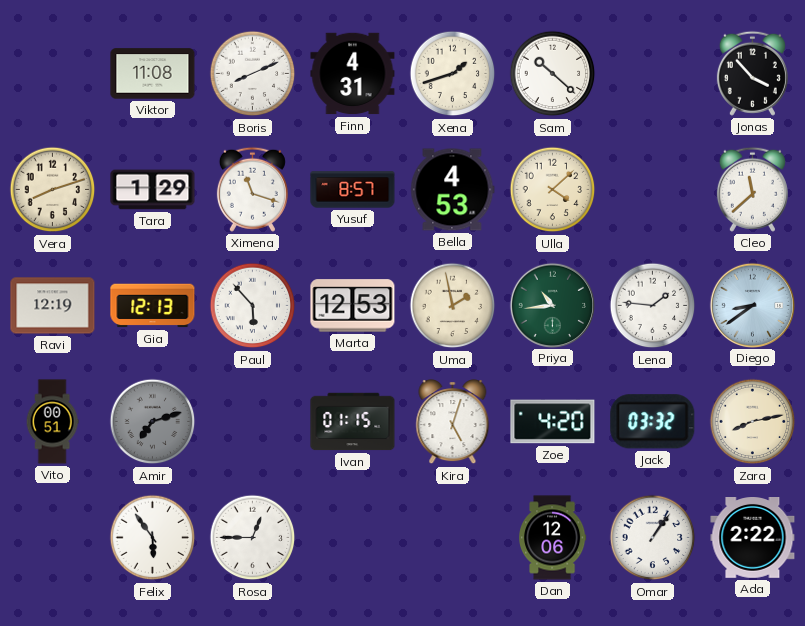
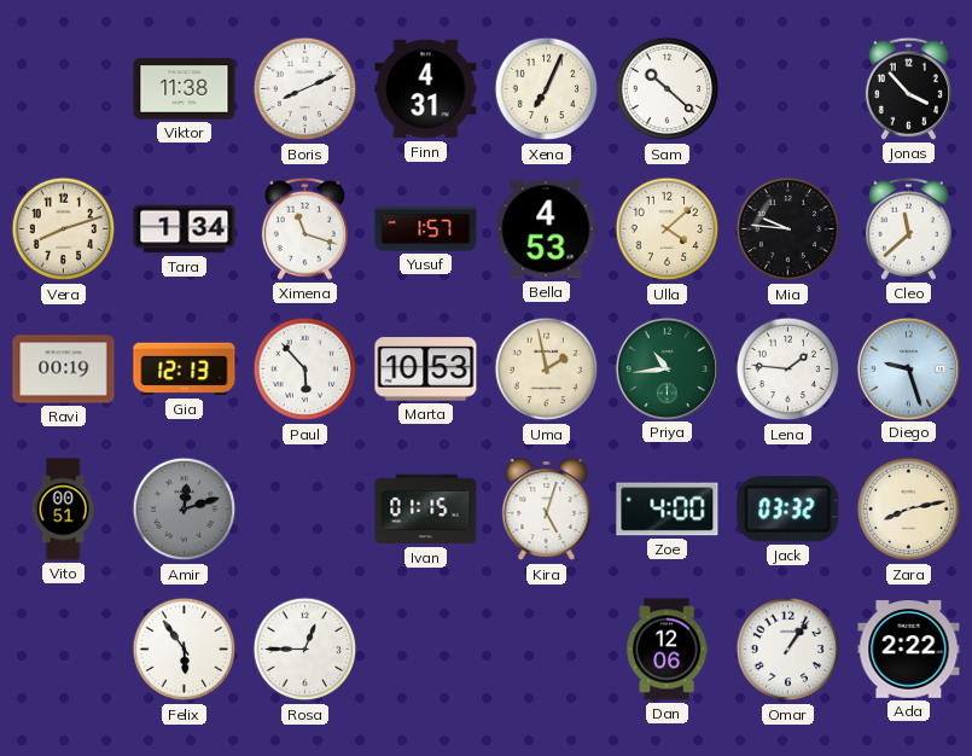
Viktor: 11:08 -> 11:38 (185, 89)
Xena: 1:42 -> 7:04 (547, 89)
Tara: 1:29 -> 1:34 (185, 229)
Yusuf: 8:57 -> 1:57 (426, 229)
Mia: none -> 9:46 (788, 229)
Ravi: 12:19 -> 00:19 (64, 370)
Marta: 12:53 -> 10:53 (426, 370)
Diego: 8:39 -> 9:27 (908, 368)
Amir: 7:12 -> 12:12 (185, 510)
Zoe: 4:20 -> 4:00 (668, 510)
